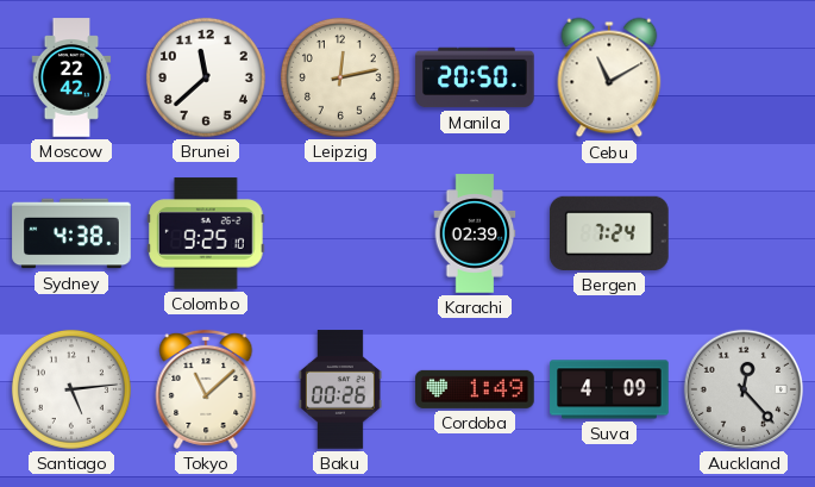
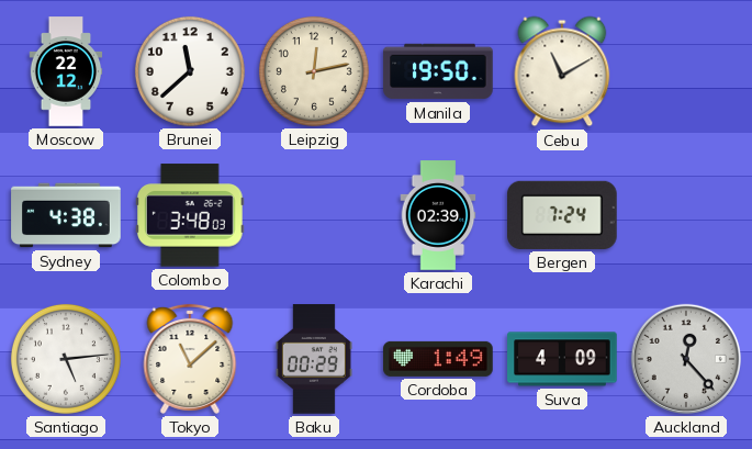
Moscow: 22:42 -> 22:12 (66, 71)
Manila: 20:50 -> 19:50 (438, 71)
Colombo: 9:25 -> 3:48 (191, 215)
Baku: 00:26 -> 00:29 (314, 359)
